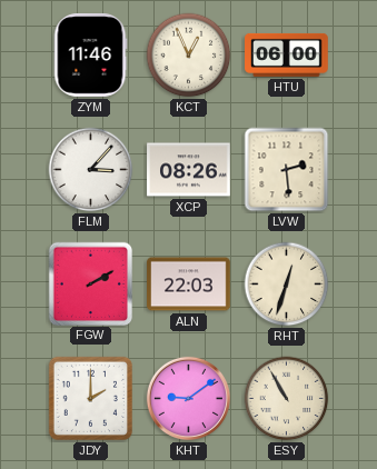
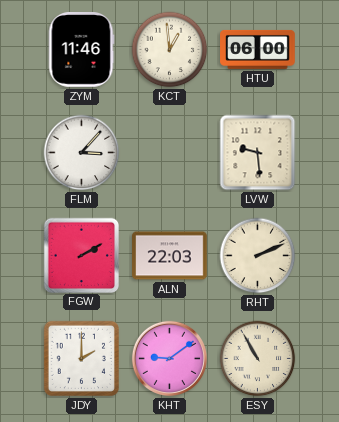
KCT: 12:56 -> 12:59 (170, 50)
XCP: 08:26 -> none (189, 170)
LVW: 2:29 -> 9:29 (258, 153)
RHT: 12:33 -> 2:11 (258, 256)
